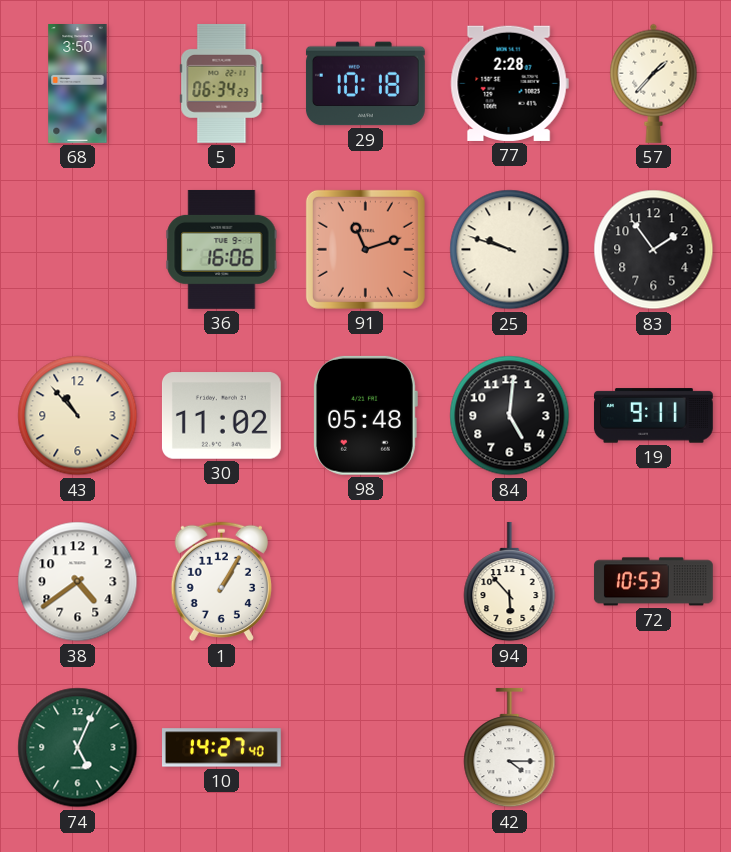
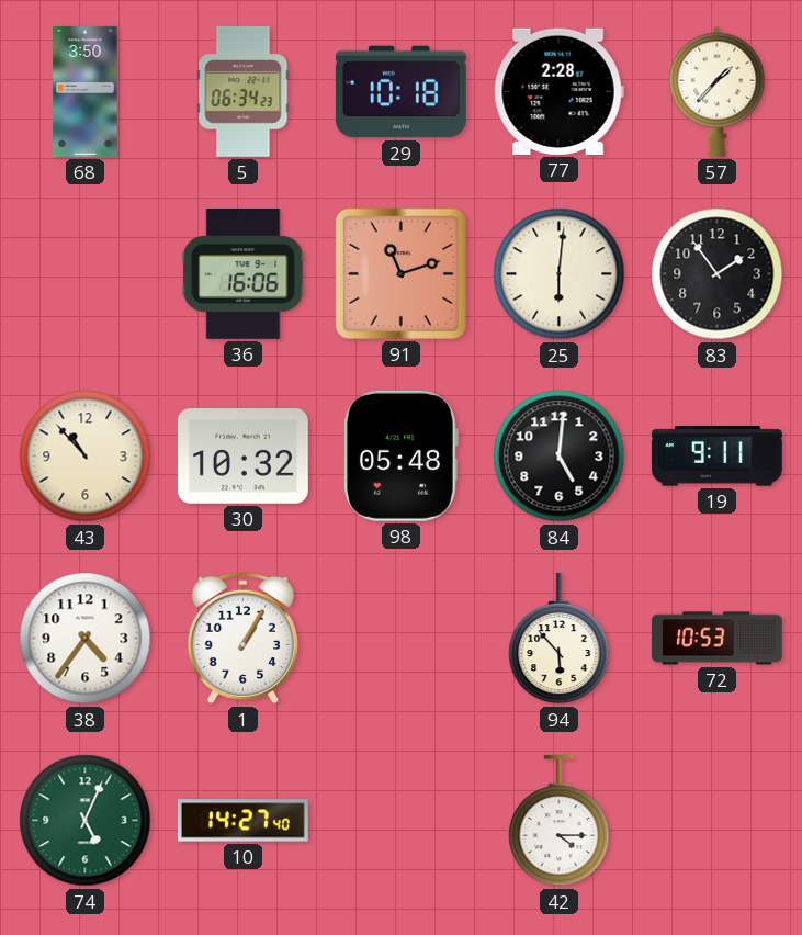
25: 9:48 -> 6:01 (560, 274)
30: 11:02 -> 10:32 (242, 457)
38: 4:39 -> 4:36 (86, 639)
